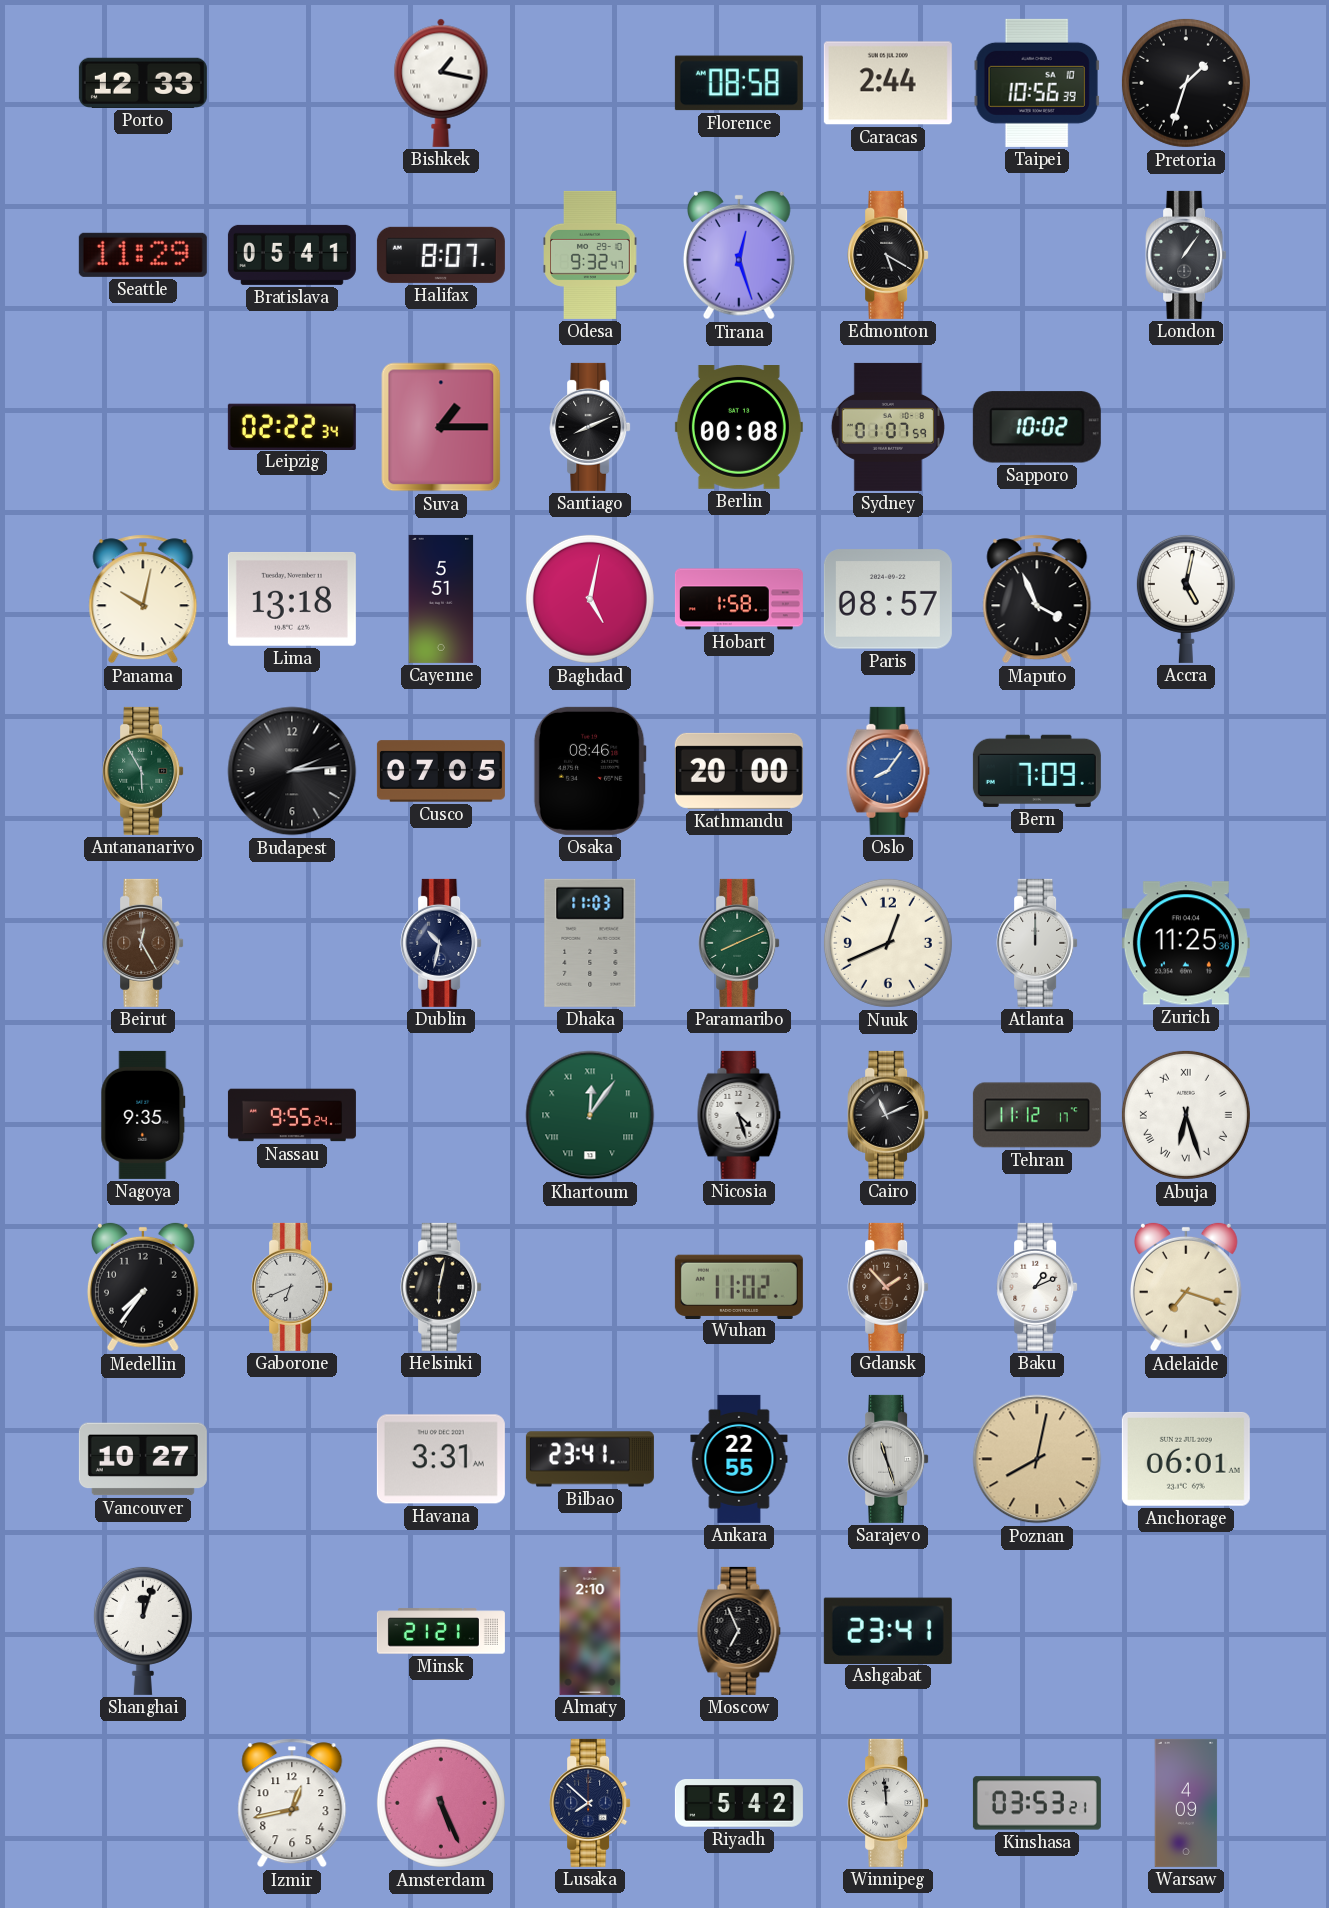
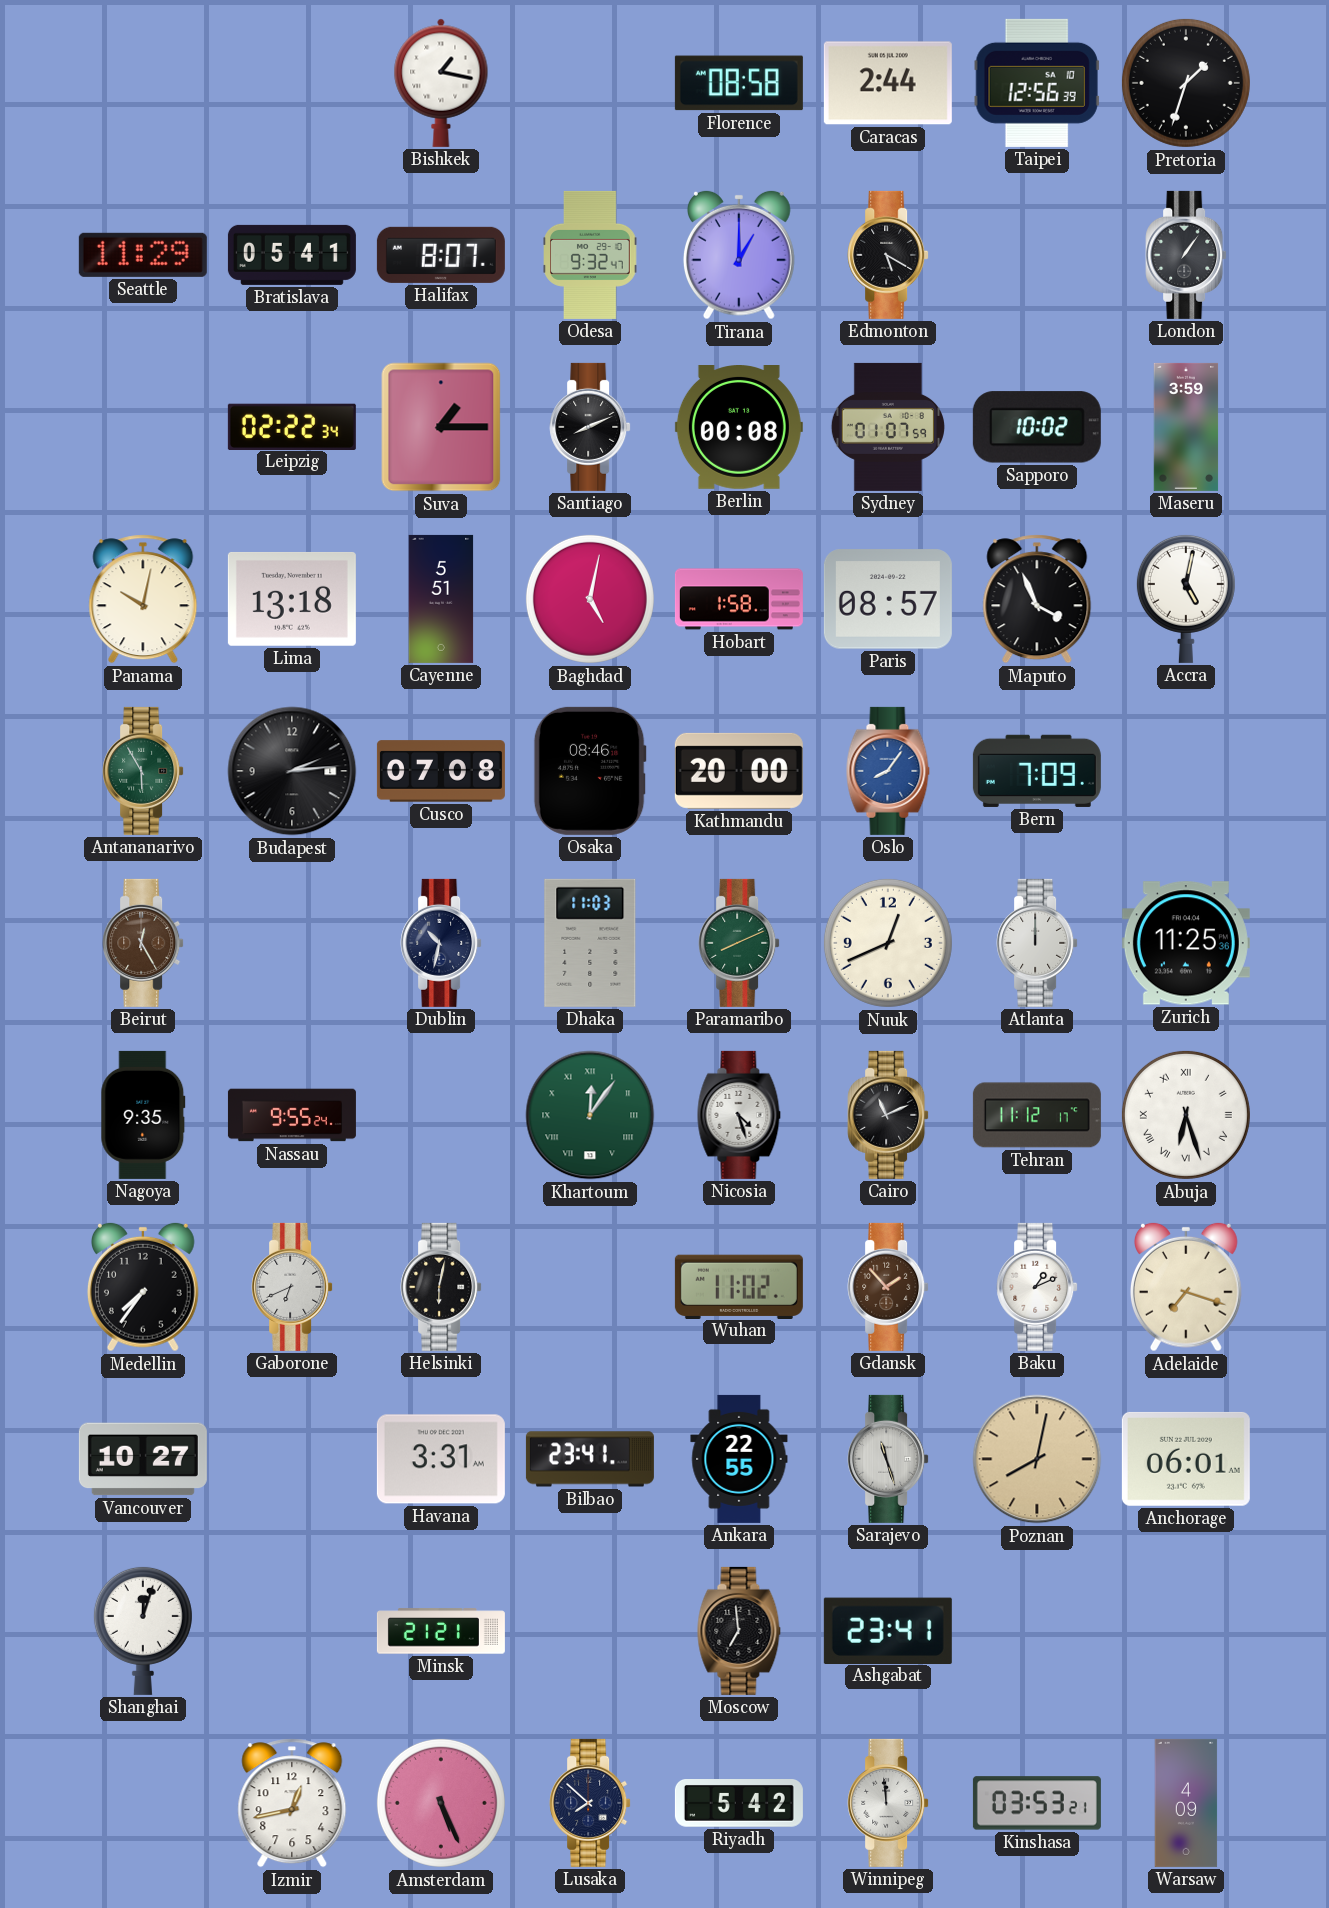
Porto: 12:33 -> none (143, 83)
Taipei: 10:56 -> 12:56 (1037, 83)
Tirana: 12:27 -> 1:00 (739, 255)
Maseru: none -> 3:59 (1186, 427)
Cusco: 07:05 -> 07:08 (441, 771)
Almaty: 2:10 -> none (590, 1631)
Moscow: 6:56 -> 6:59 (739, 1631)
